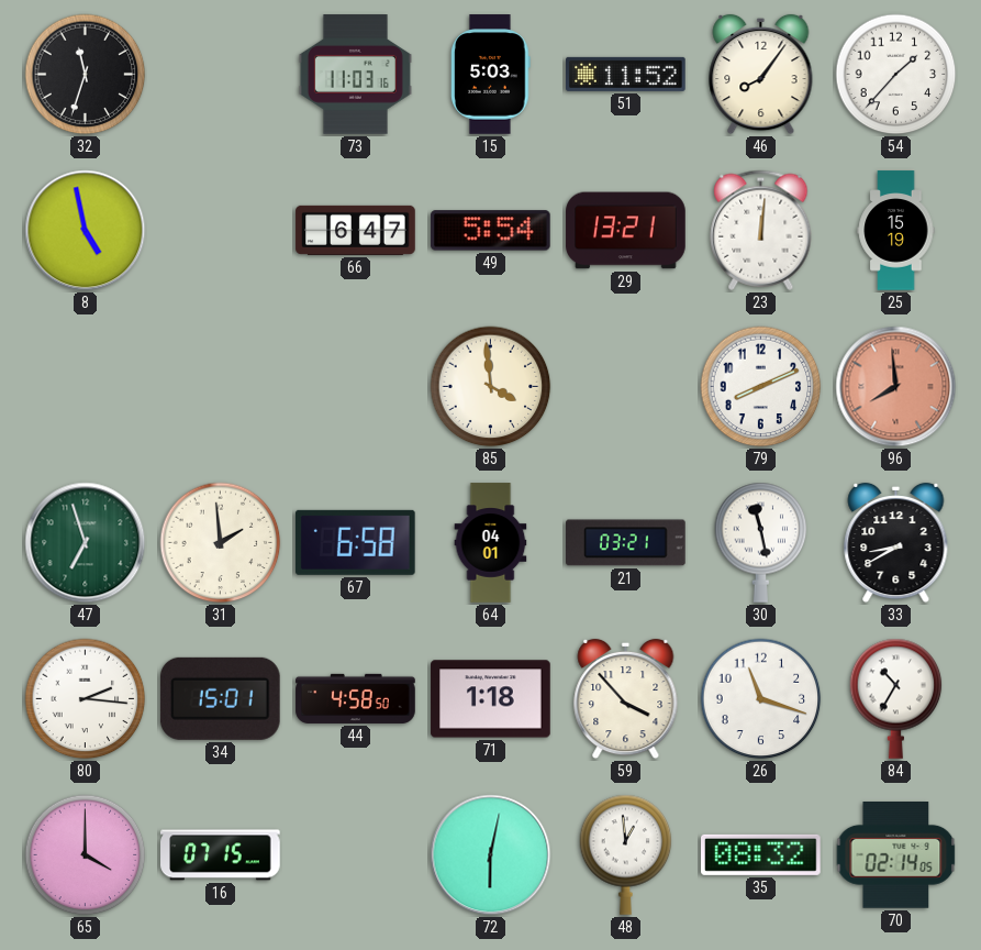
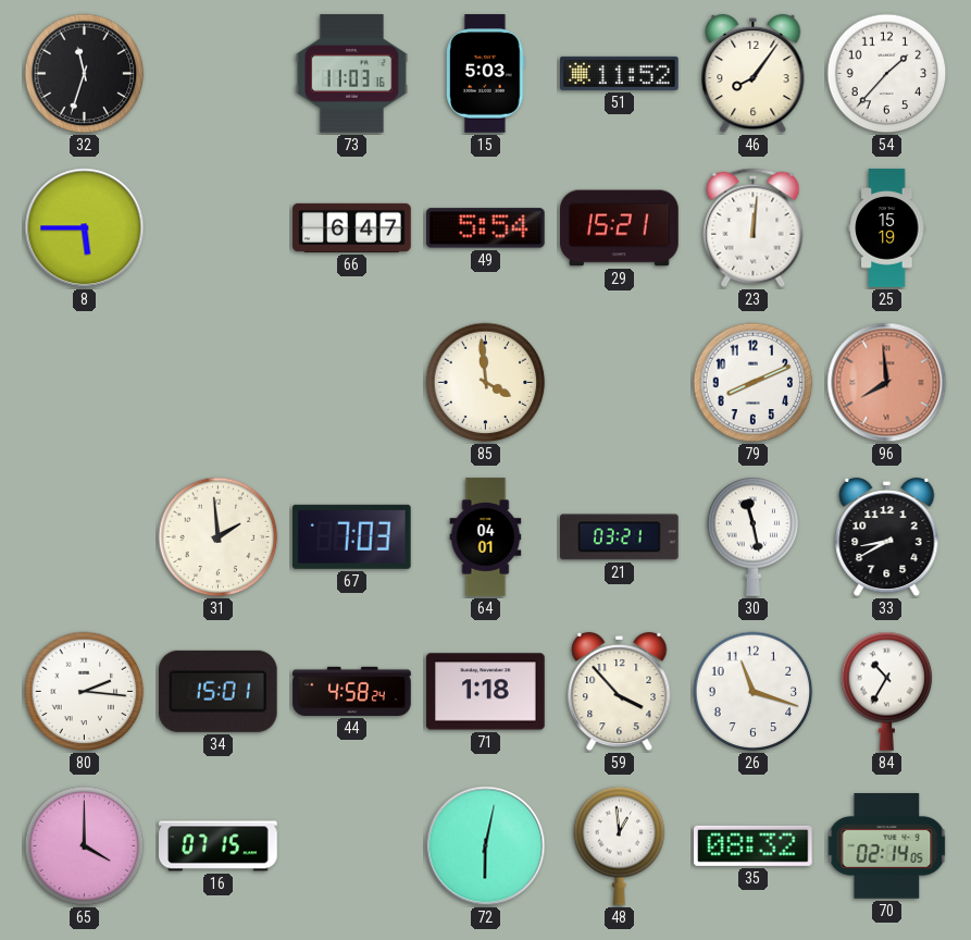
8: 4:58 -> 5:45 (85, 228)
29: 13:21 -> 15:21 (620, 228)
47: 6:57 -> none (86, 543)
67: 6:58 -> 7:03 (351, 536)
44: 4:58:50 -> 4:58:24 (352, 691)
